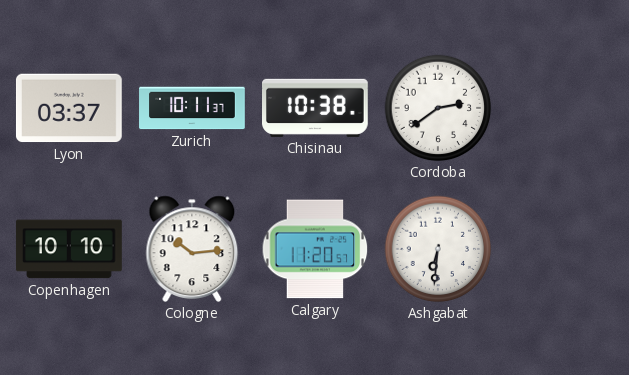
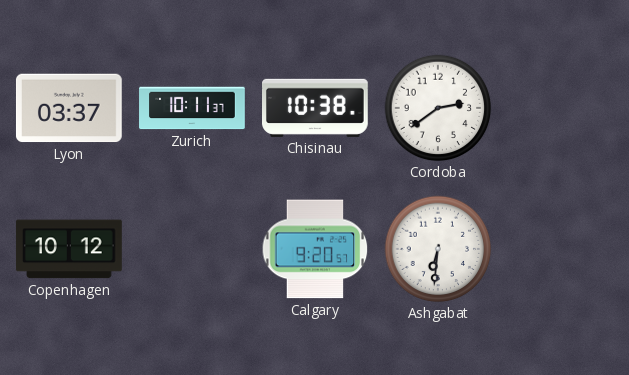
Copenhagen: 10:10 -> 10:12 (69, 249)
Cologne: 10:14 -> none (192, 249)
Calgary: 11:20 -> 9:20 (315, 249)
